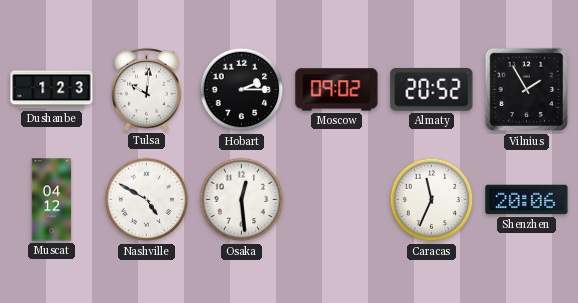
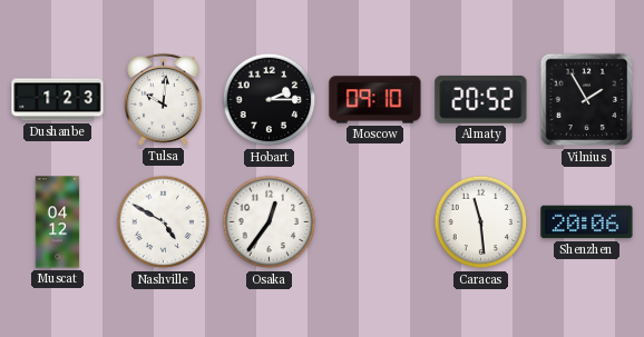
Moscow: 09:02 -> 09:10 (375, 100)
Osaka: 12:29 -> 12:36 (270, 222)
Caracas: 11:34 -> 11:29 (481, 222)
